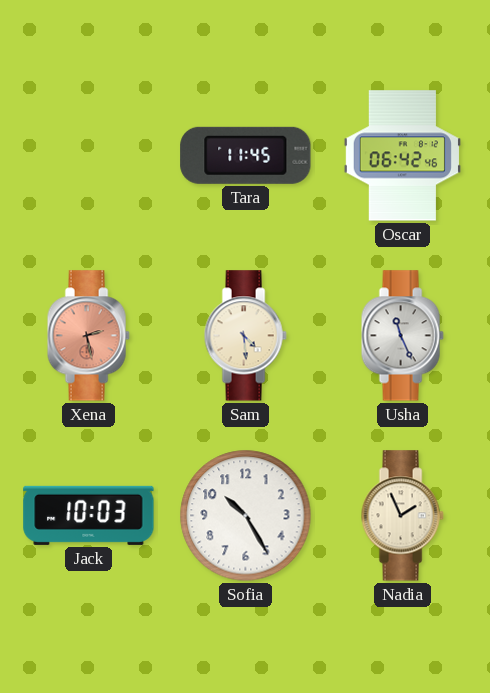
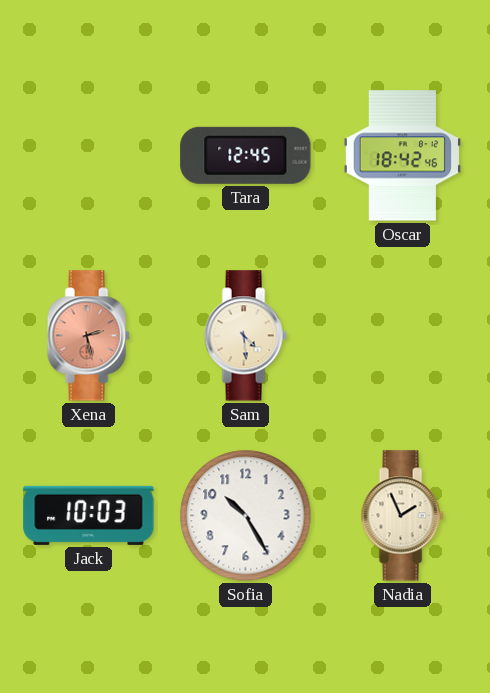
Tara: 11:45 -> 12:45 (246, 155)
Oscar: 06:42 -> 18:42 (402, 156)
Usha: 11:26 -> none (402, 336)
